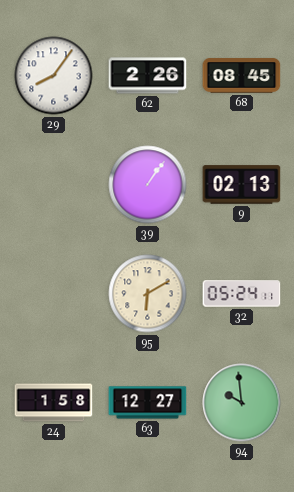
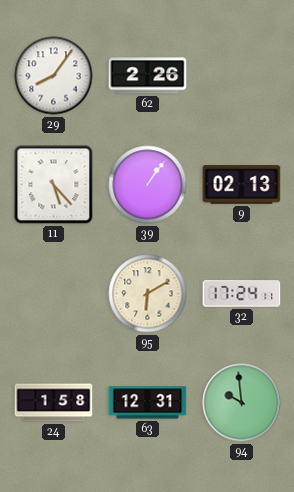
68: 08:45 -> none (242, 76)
11: none -> 5:23 (54, 185)
32: 05:24 -> 17:24 (242, 294)
63: 12:27 -> 12:31 (148, 403)
